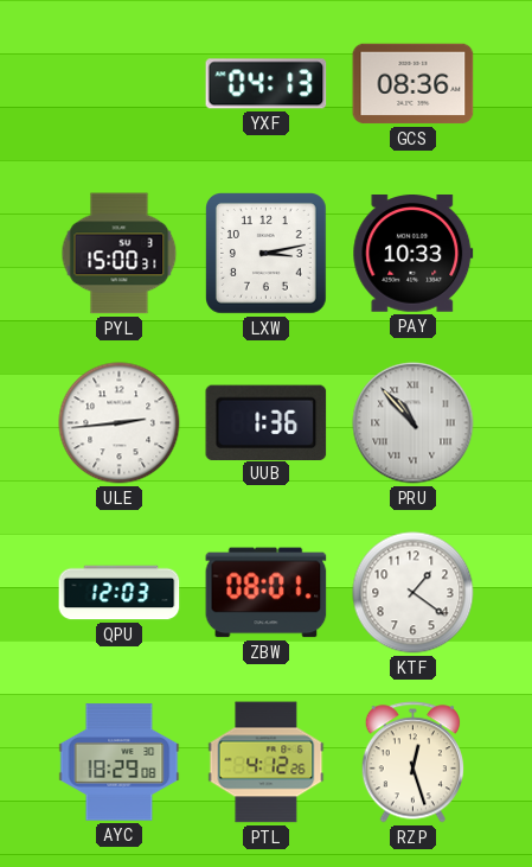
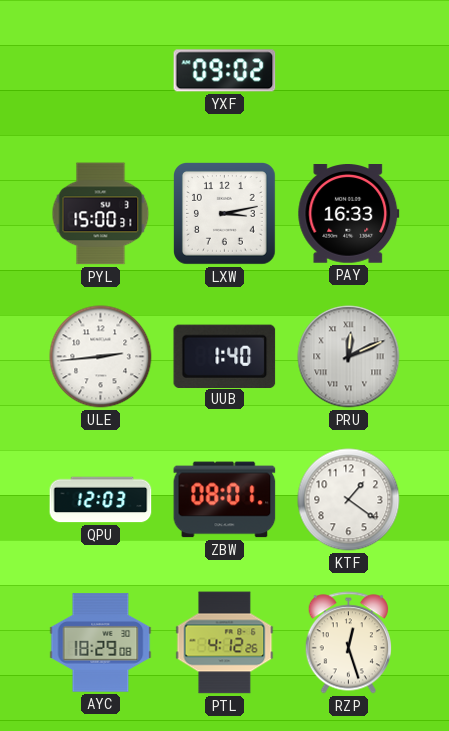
YXF: 04:13 -> 09:02 (225, 71)
GCS: 08:36 -> none (414, 84)
PAY: 10:33 -> 16:33 (349, 214)
UUB: 1:36 -> 1:40 (225, 356)
PRU: 10:53 -> 12:11 (349, 357)
